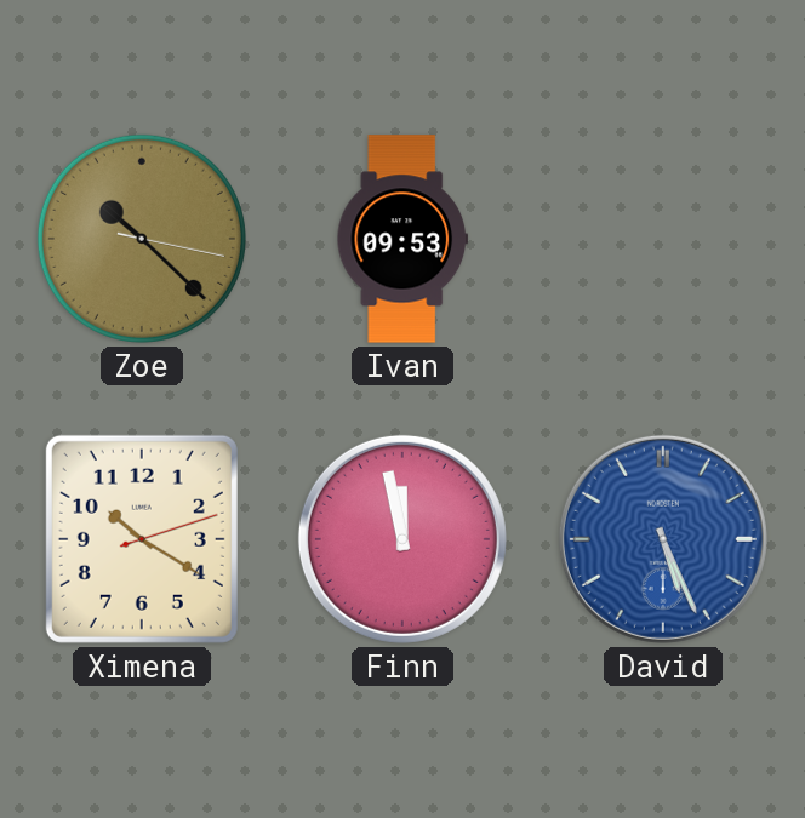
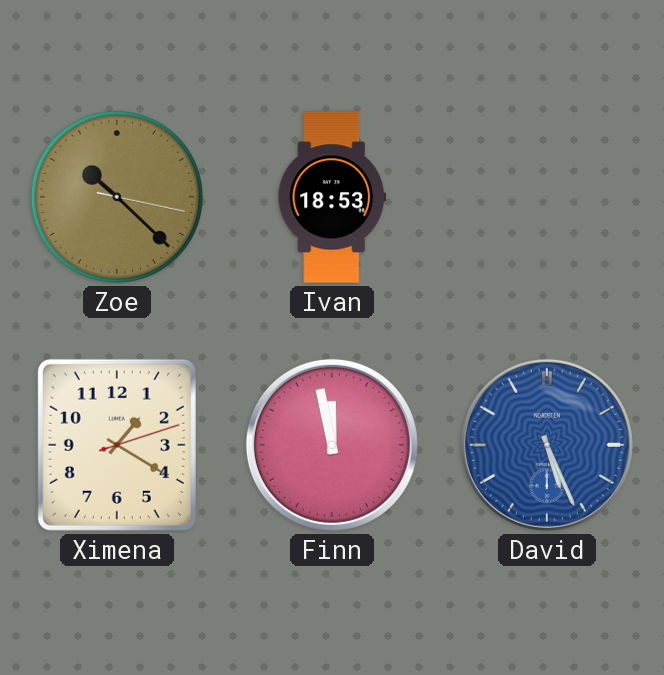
Ivan: 09:53 -> 18:53 (332, 197)
Ximena: 10:20 -> 1:20 (117, 445)
